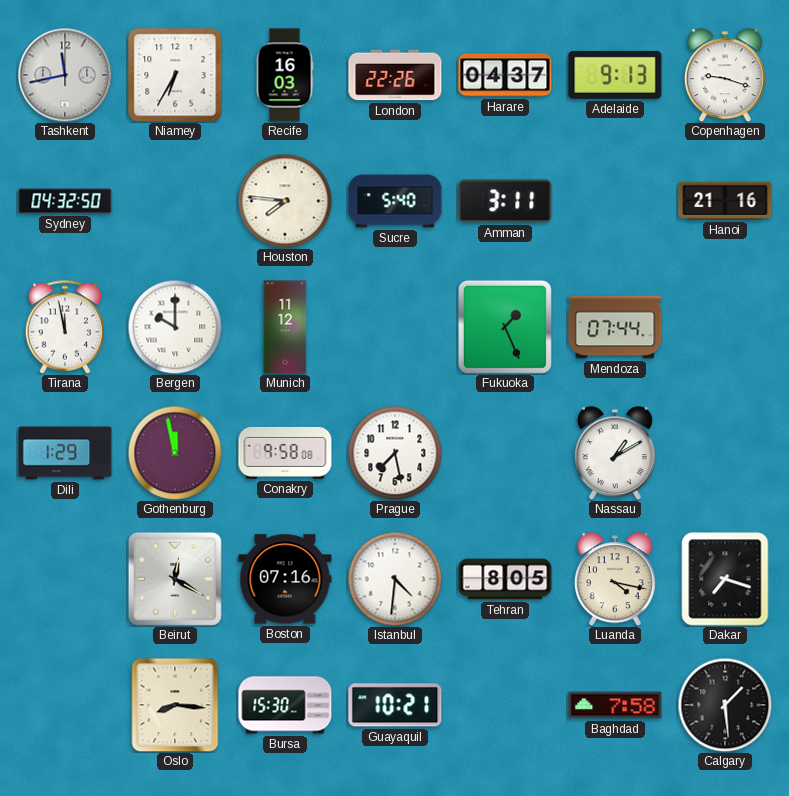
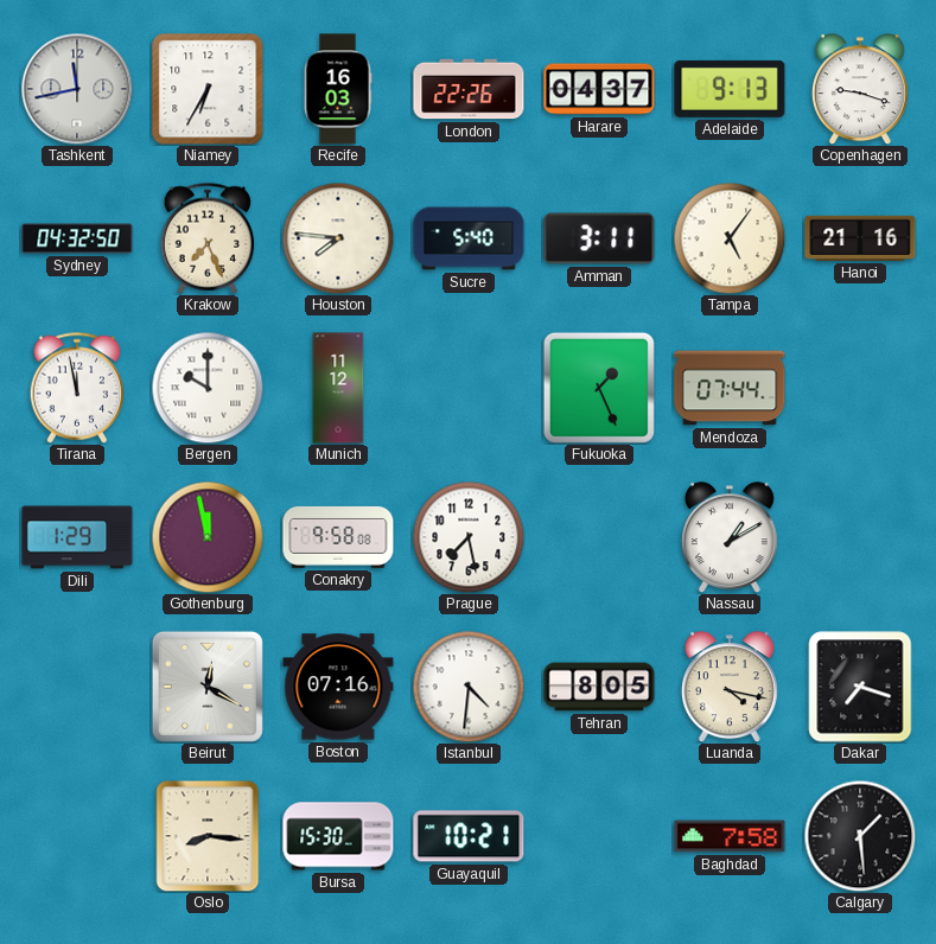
Krakow: none -> 7:26 (208, 238)
Tampa: none -> 5:06 (730, 238)
